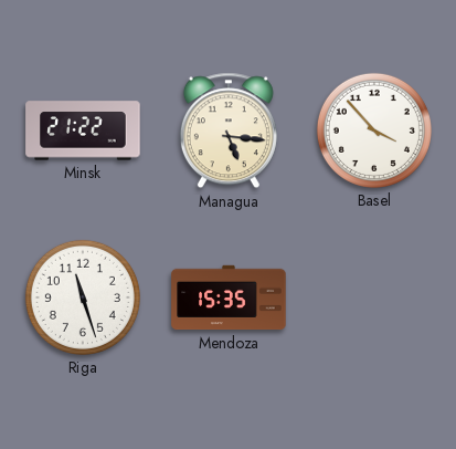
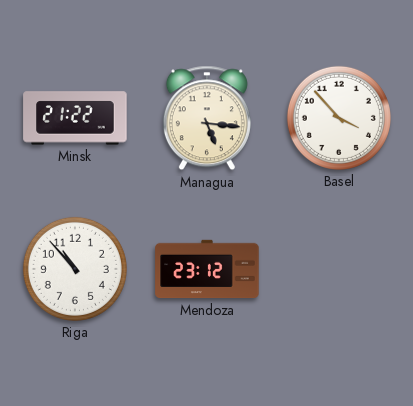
Riga: 11:27 -> 10:53 (75, 269)
Mendoza: 15:35 -> 23:12 (207, 269)
